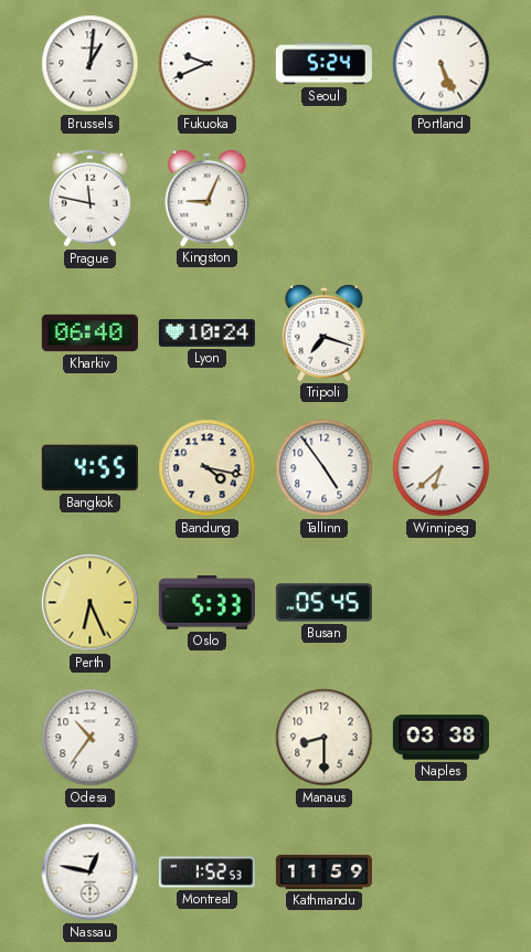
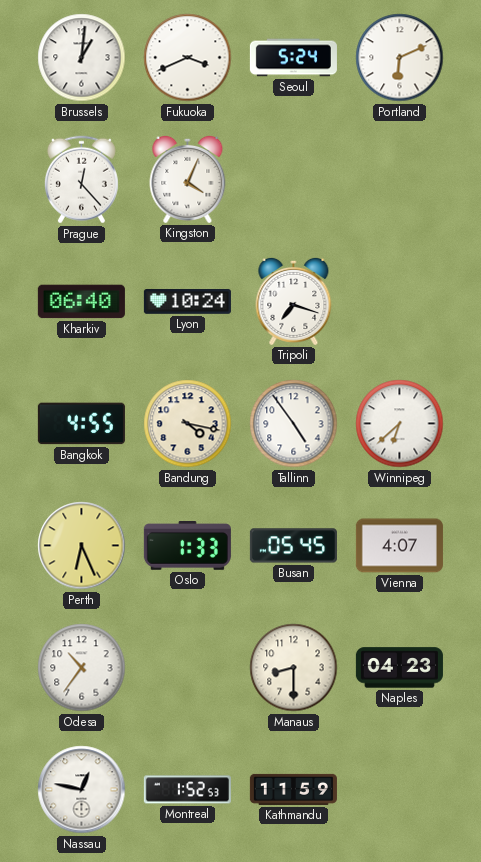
Fukuoka: 9:41 -> 3:41 (188, 58)
Portland: 5:26 -> 6:11 (400, 58)
Prague: 11:47 -> 12:23 (81, 180)
Kingston: 9:04 -> 4:04 (188, 179)
Oslo: 5:33 -> 1:33 (187, 546)
Vienna: none -> 4:07 (399, 546)
Naples: 03:38 -> 04:23 (399, 668)
